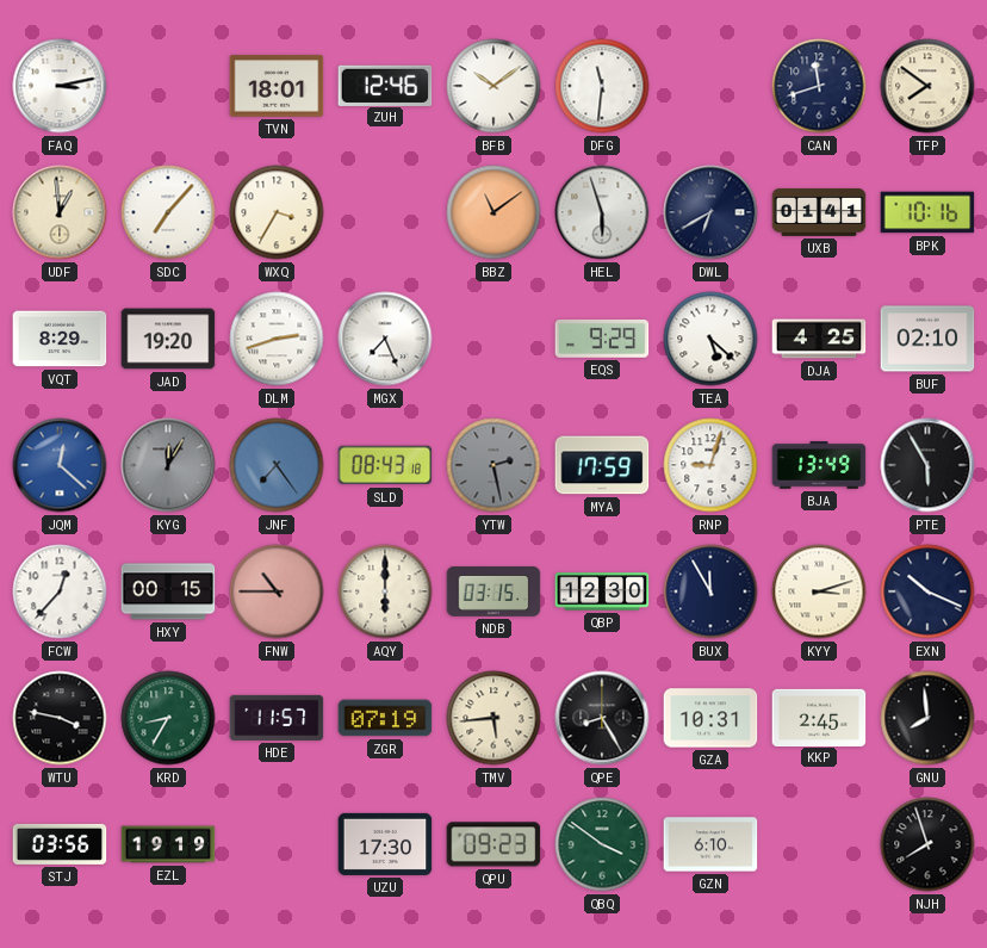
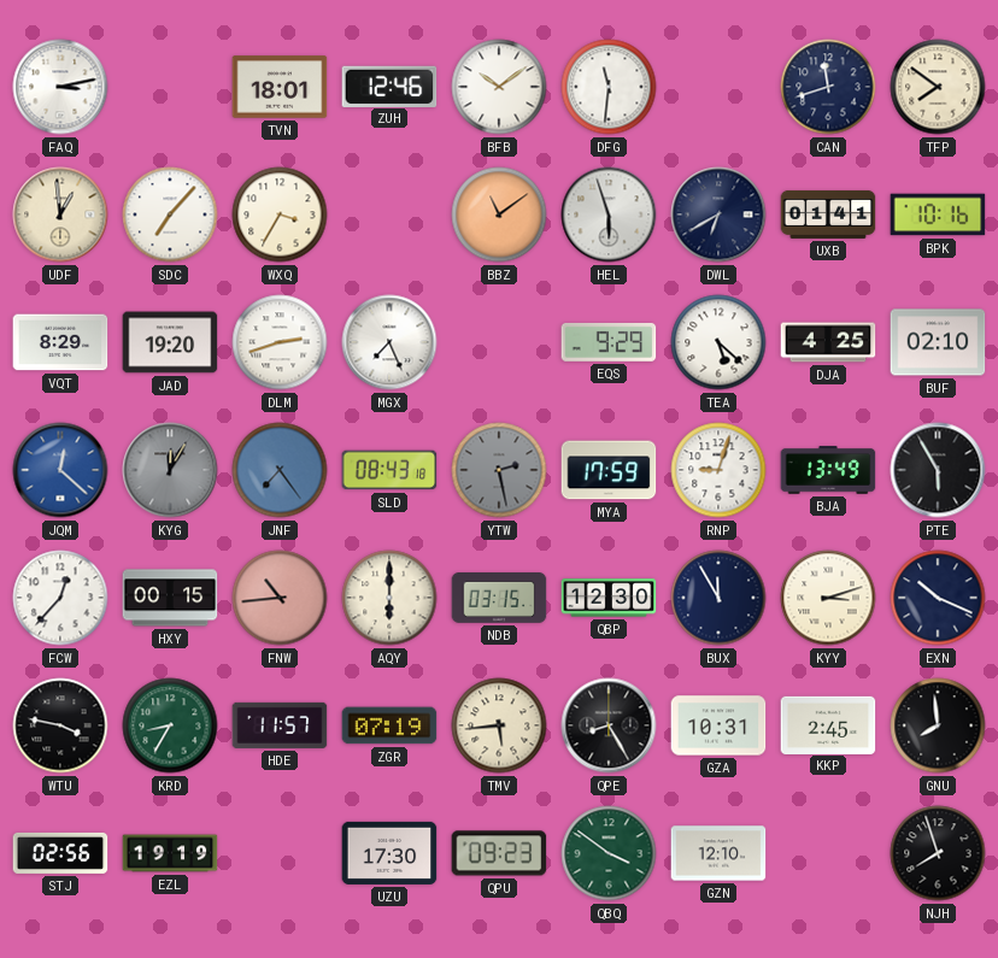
FNW: 10:45 -> 10:44 (280, 598)
STJ: 03:56 -> 02:56 (60, 853)
GZN: 6:10 -> 12:10 (718, 853)
